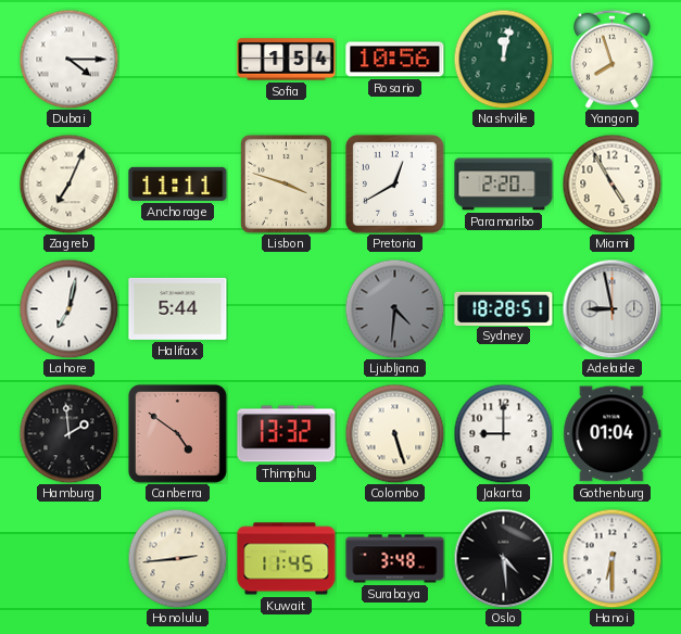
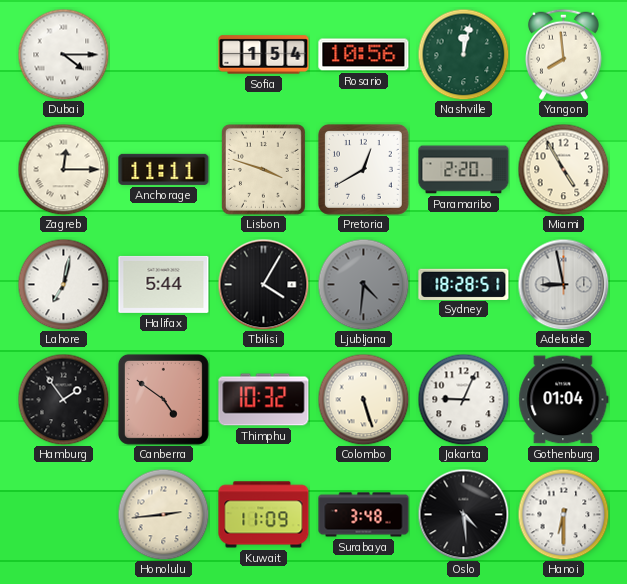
Yangon: 7:57 -> 7:59 (564, 54)
Zagreb: 7:04 -> 12:15 (63, 169)
Tbilisi: none -> 4:05 (263, 284)
Hamburg: 1:59 -> 1:54 (63, 399)
Thimphu: 13:32 -> 10:32 (264, 400)
Jakarta: 9:00 -> 9:04 (463, 399)
Kuwait: 11:45 -> 11:09 (264, 515)
